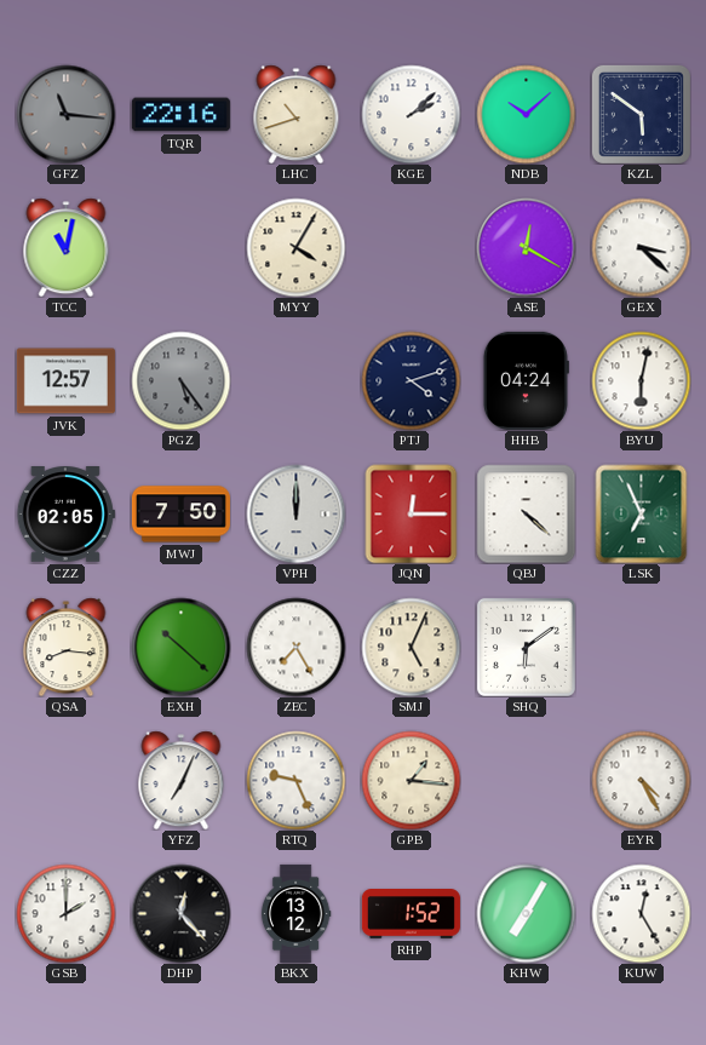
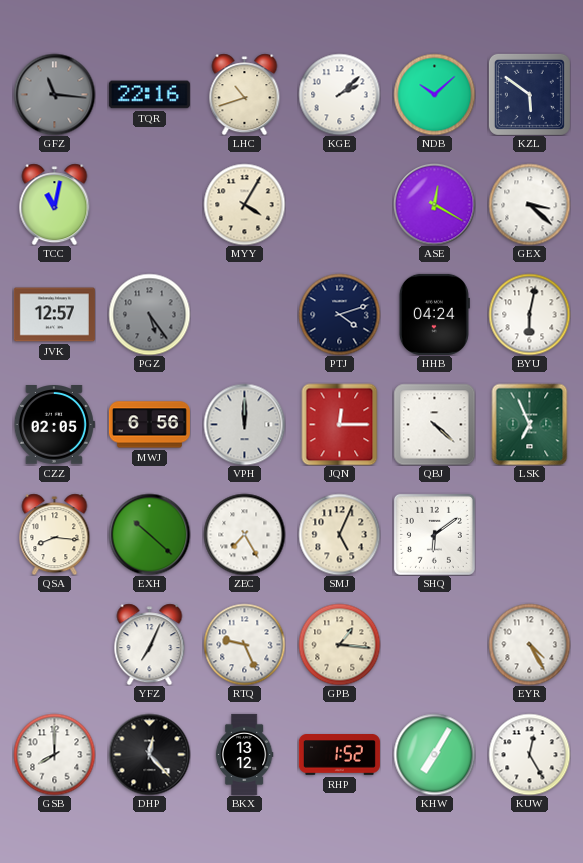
MWJ: 7:50 -> 6:56 (149, 425)
GSB: 2:00 -> 8:00 (54, 754)
